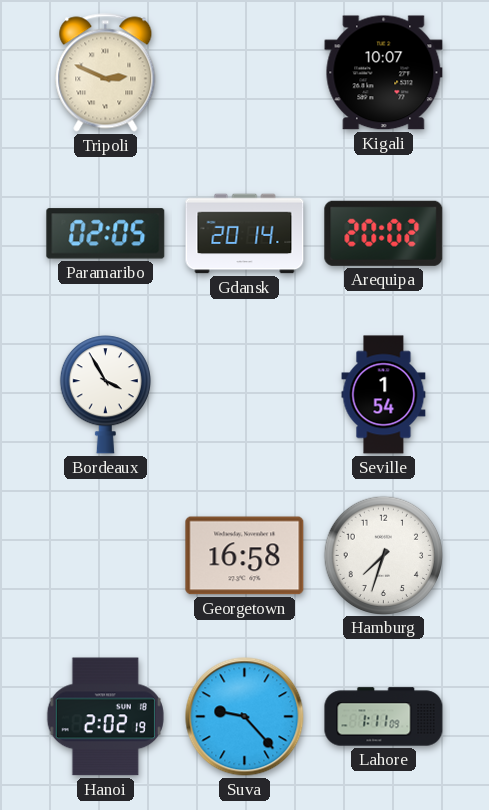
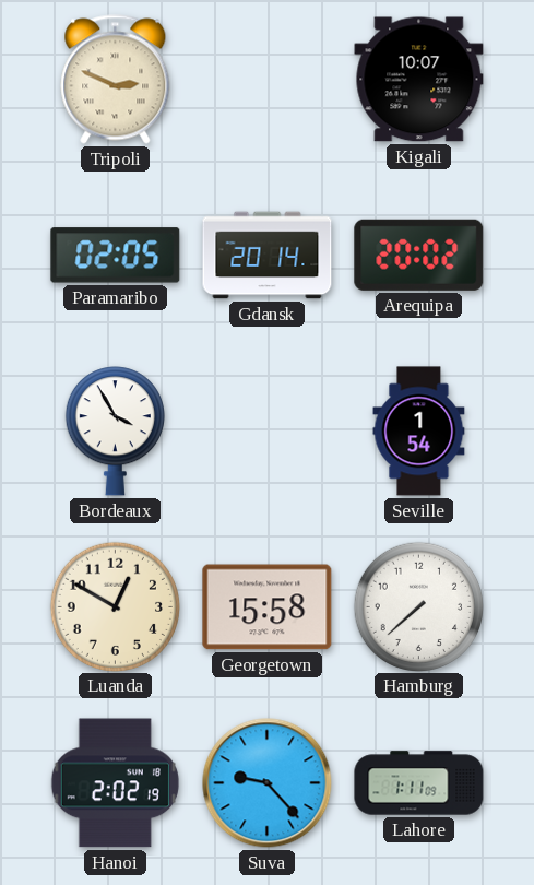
Luanda: none -> 12:50 (115, 606)
Georgetown: 16:58 -> 15:58 (268, 607)
Hamburg: 7:33 -> 7:38 (418, 606)
